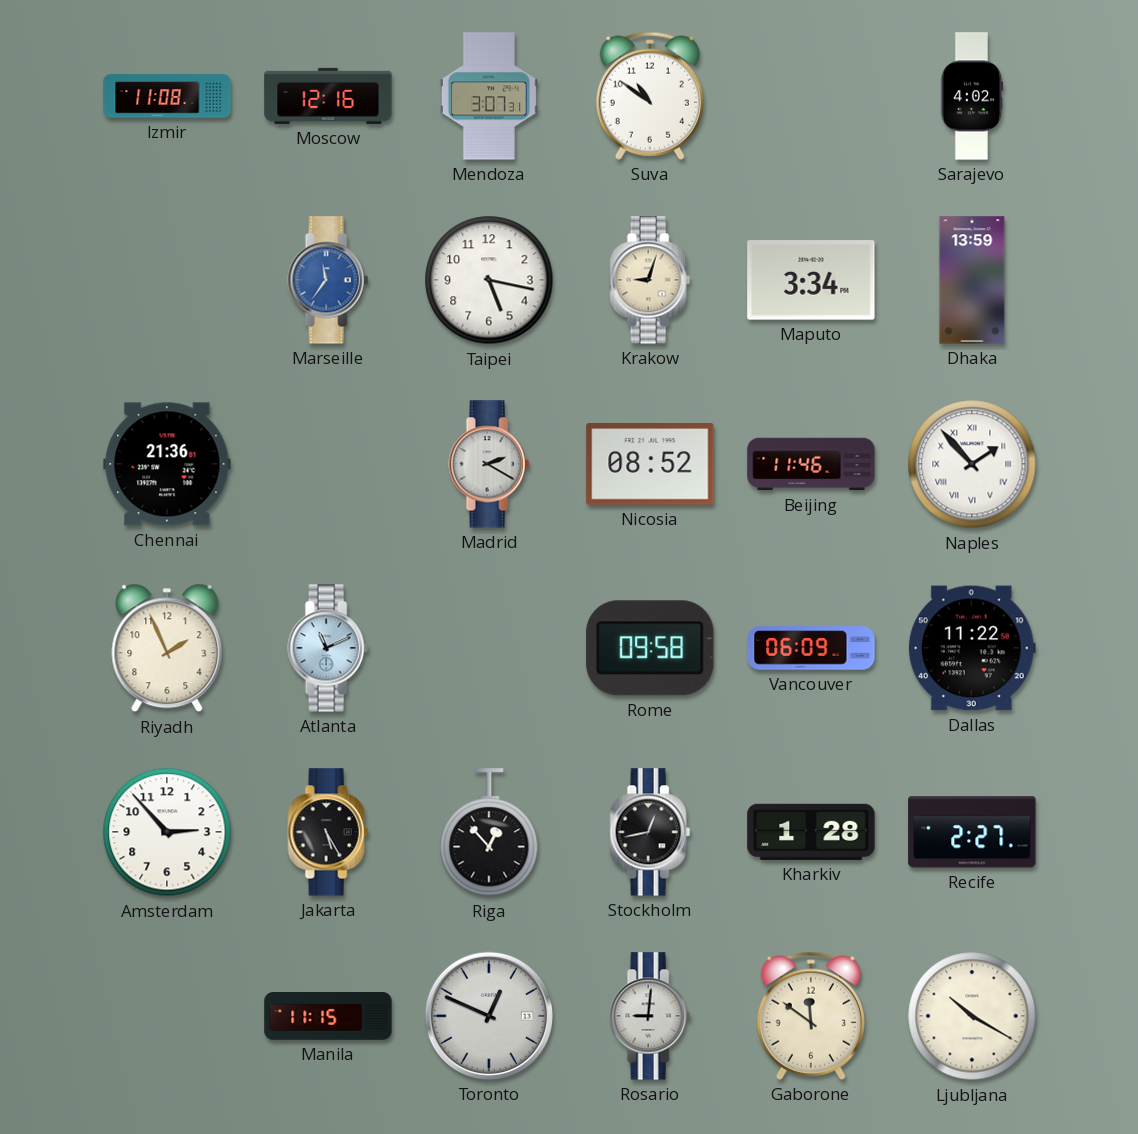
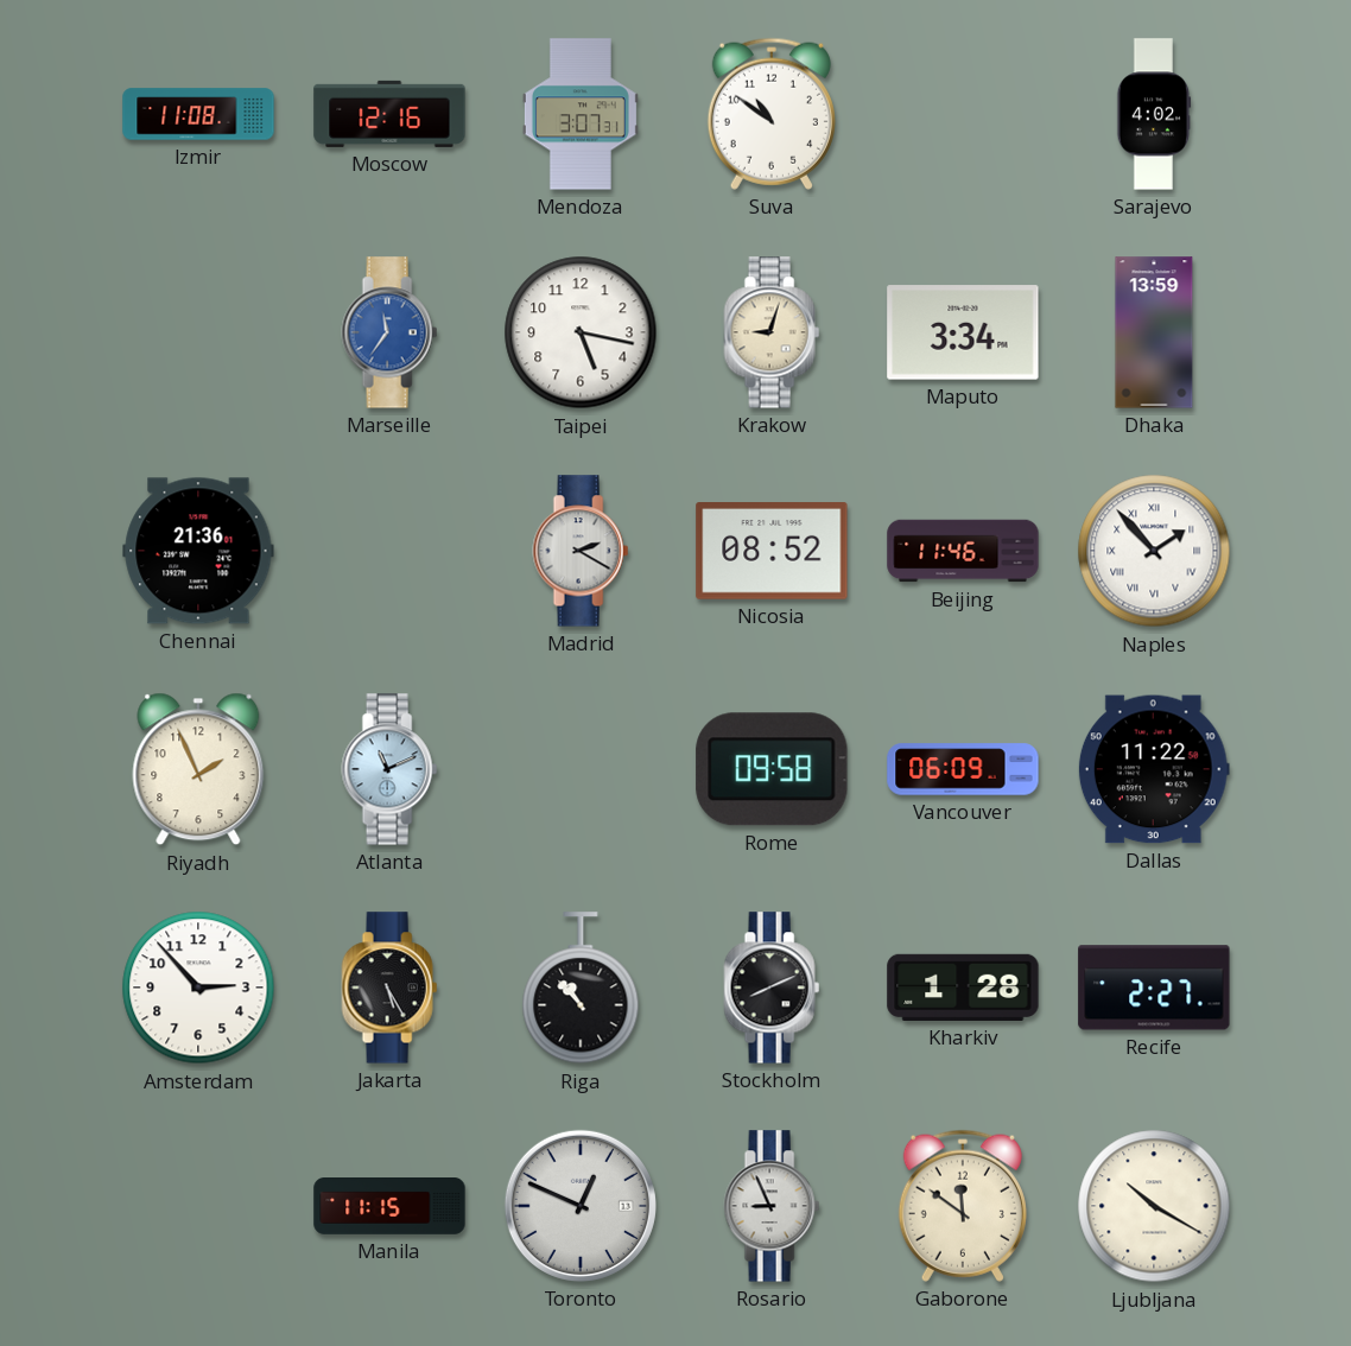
Riga: 12:53 -> 10:53 (581, 989)
Stockholm: 12:43 -> 8:11 (772, 988)
Rosario: 9:01 -> 8:56 (772, 1206)
